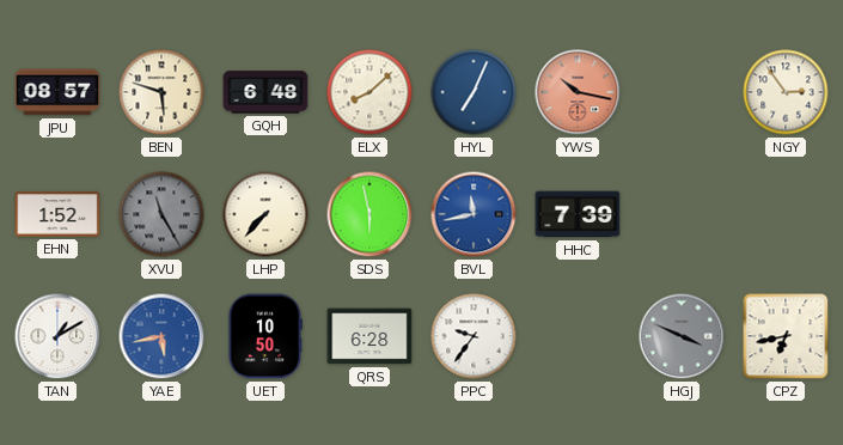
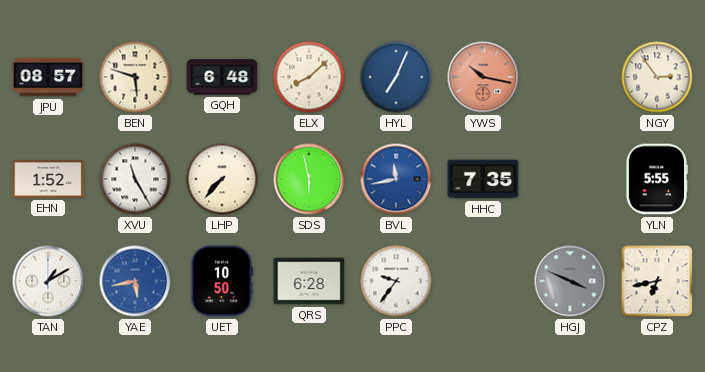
XVU dial: grey -> white (135, 179)
HHC: 7:39 -> 7:35 (483, 179)
YLN: none -> 5:55 (657, 179)
